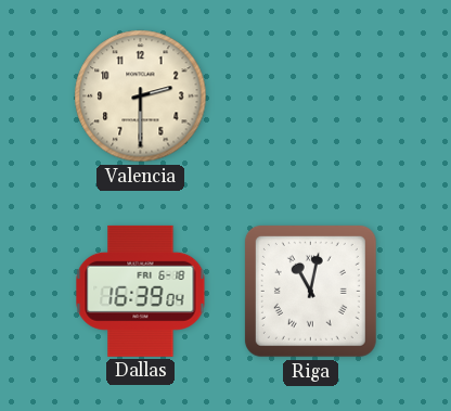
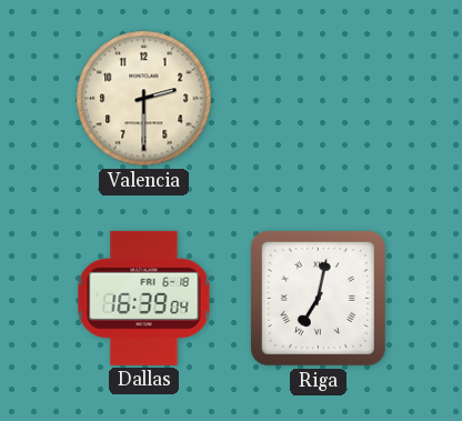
Riga: 11:02 -> 7:02 (318, 298)
